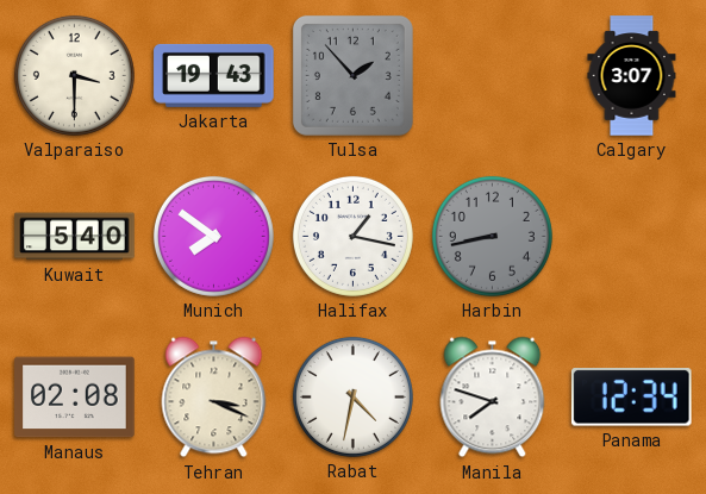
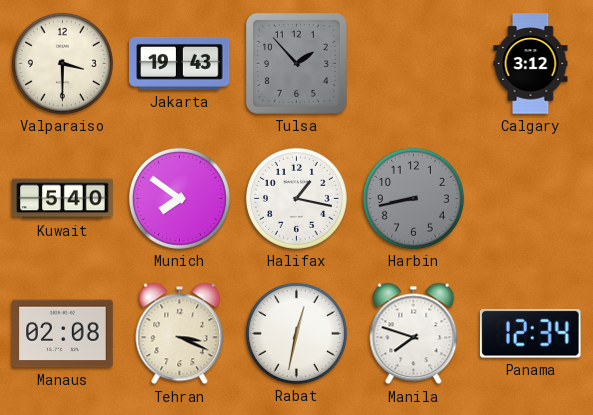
Calgary: 3:07 -> 3:12 (531, 64)
Rabat: 4:32 -> 12:32 (296, 333)
